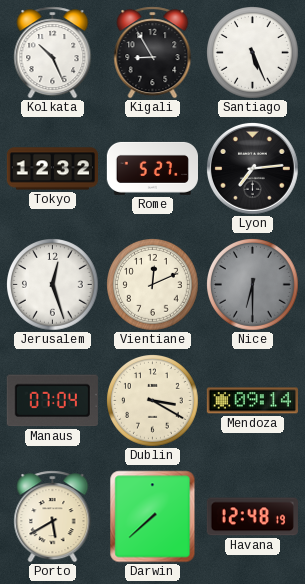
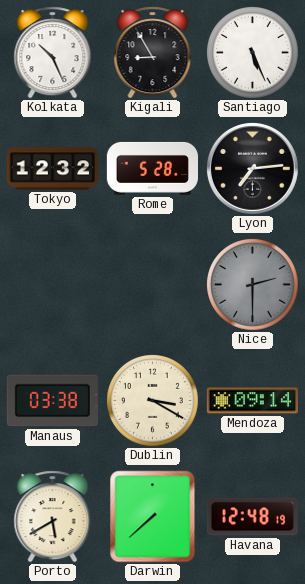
Rome: 5:27 -> 5:28 (152, 168)
Jerusalem: 12:27 -> none (53, 285)
Vientiane: 12:11 -> none (153, 285)
Nice: 6:30 -> 2:30 (253, 285)
Manaus: 07:04 -> 03:38 (52, 401)
